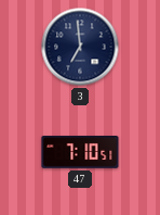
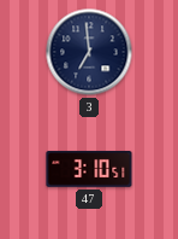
47: 7:10 -> 3:10 (89, 169)
